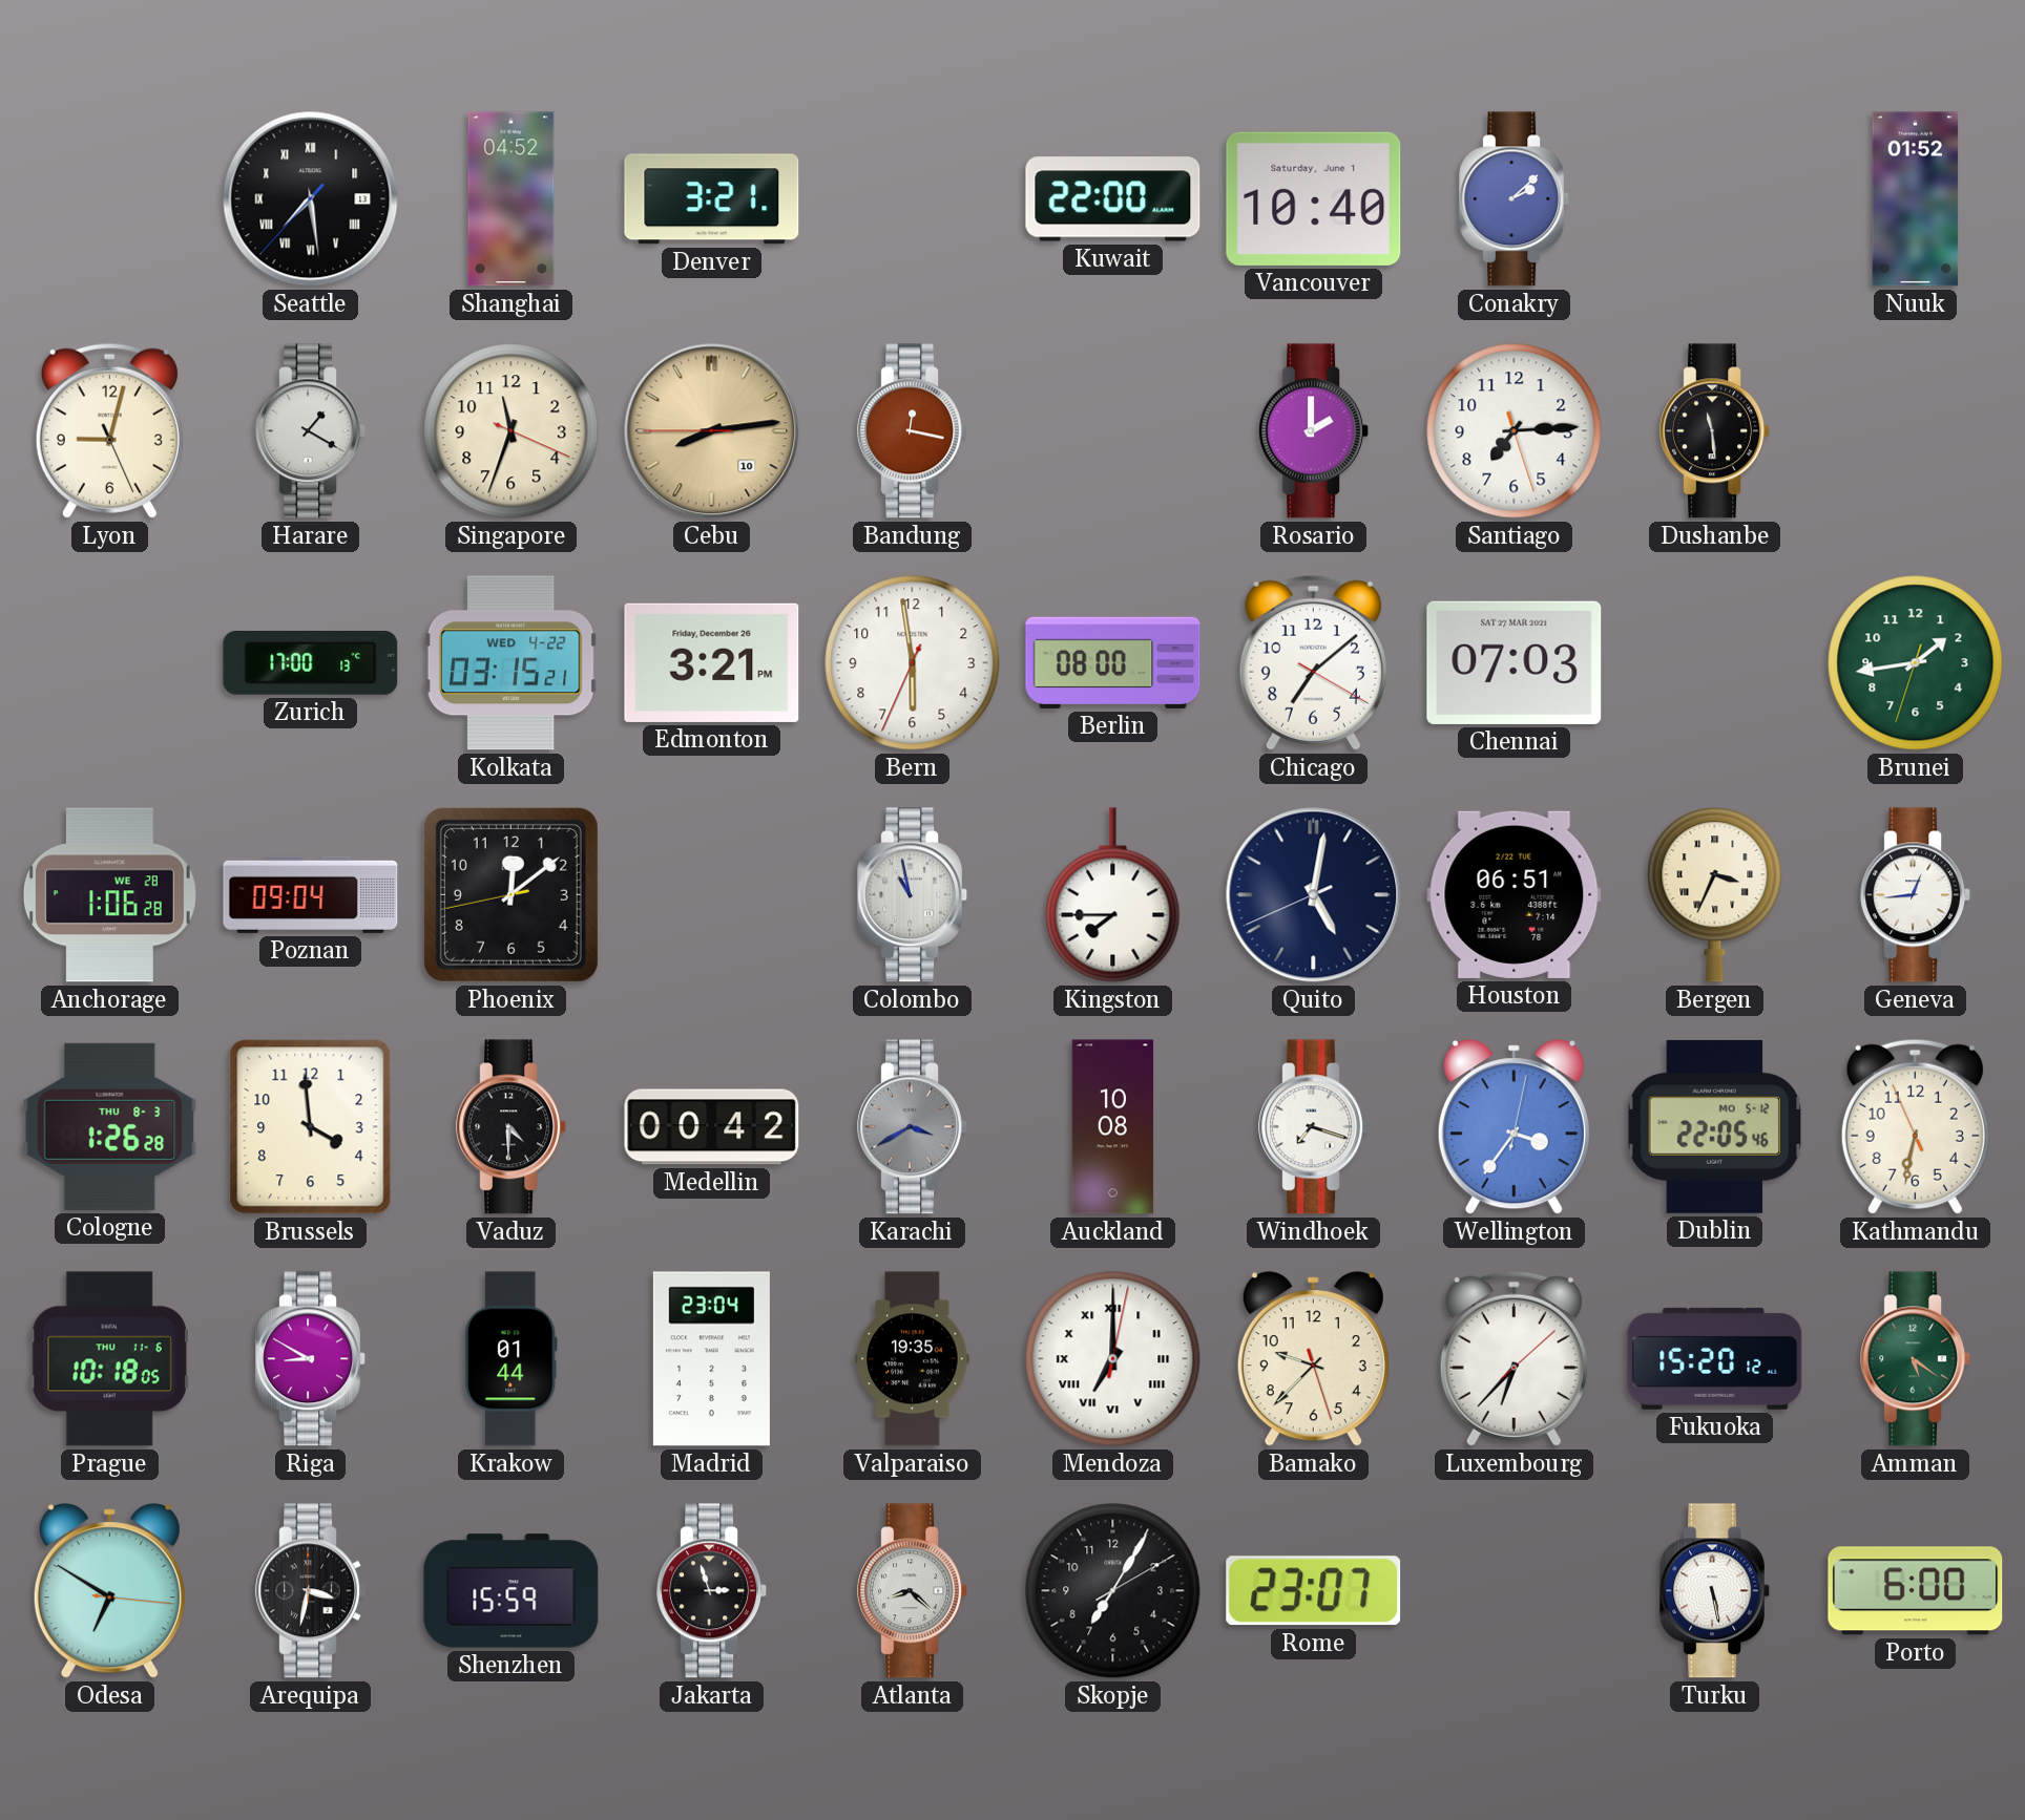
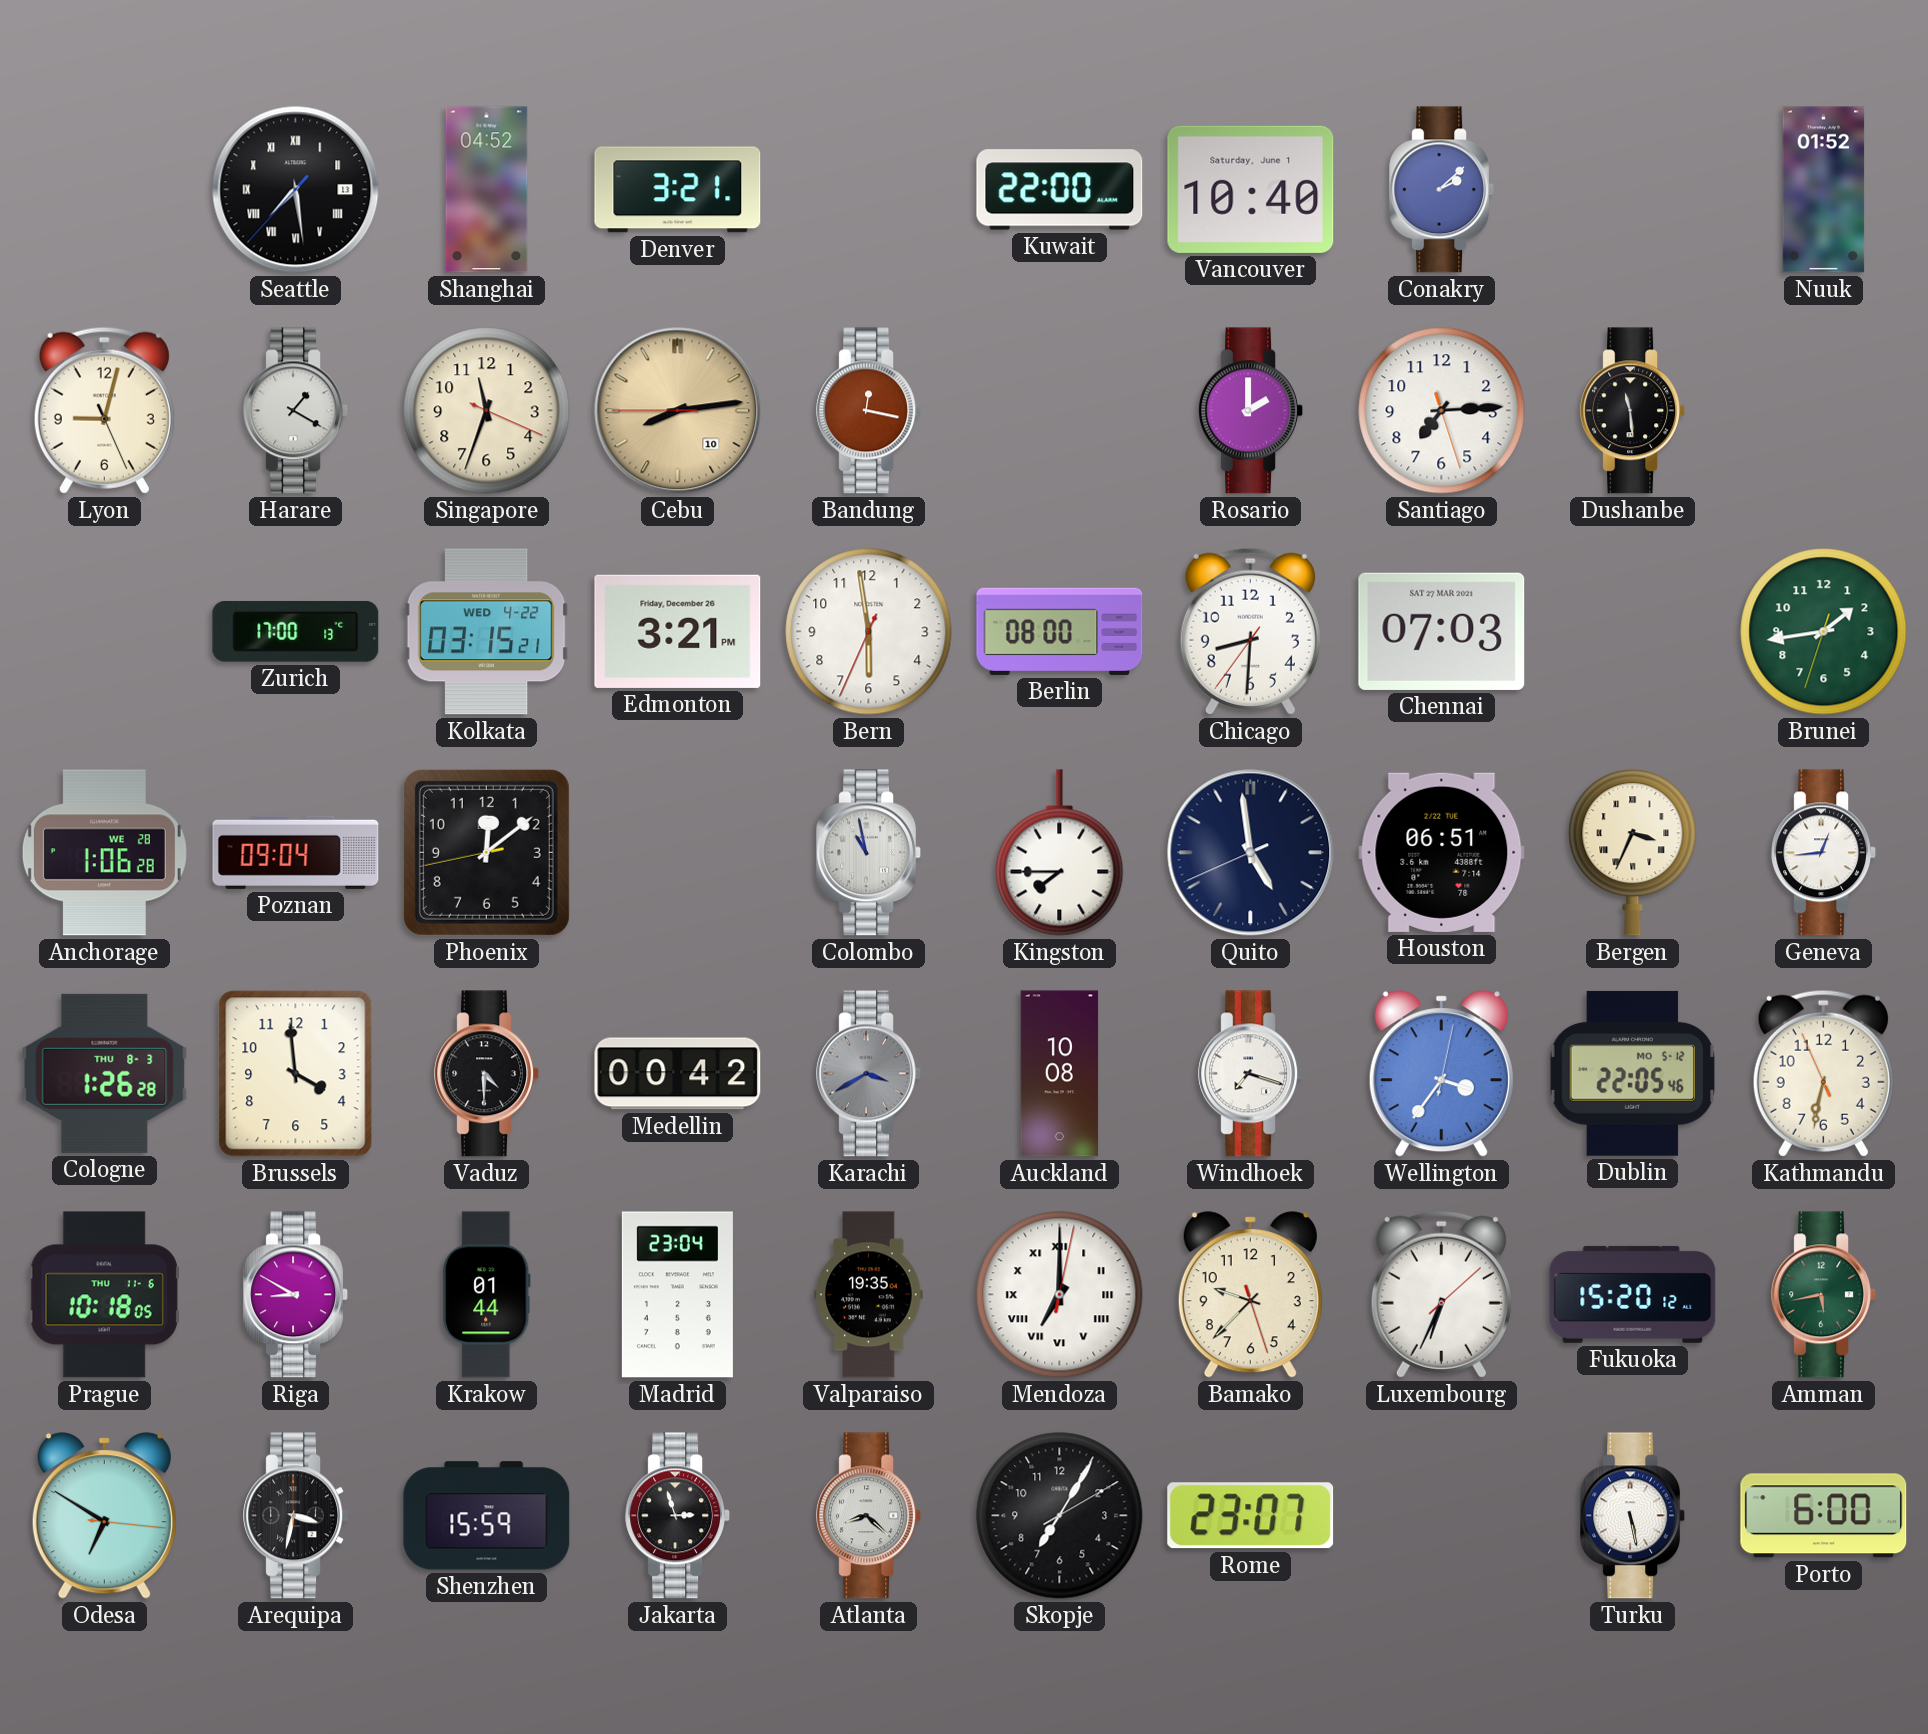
Chicago: 7:08 -> 8:30 (1250, 631)
Quito: 5:01 -> 4:58 (1251, 853)
Luxembourg: 6:37 -> 6:34 (1441, 1294)
Amman: 5:21 -> 5:43 (1824, 1295)
